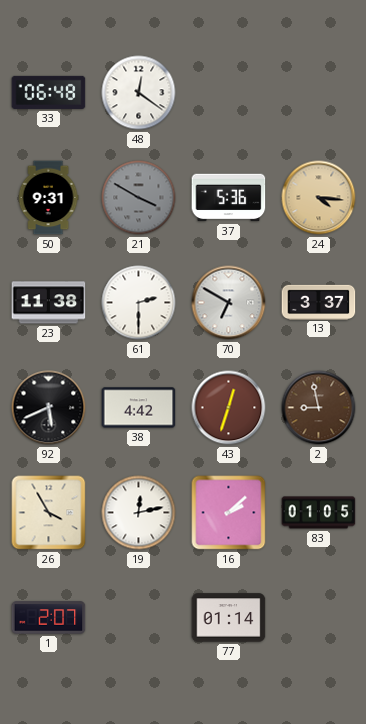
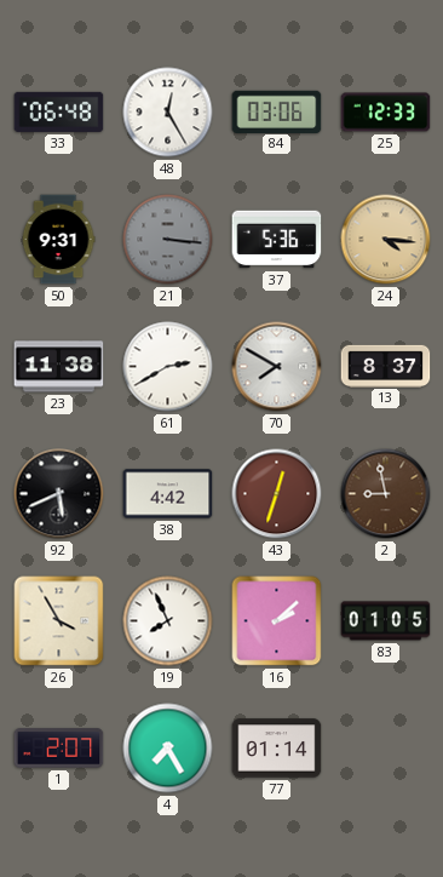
48: 12:21 -> 12:25 (168, 113)
84: none -> 03:06 (277, 111)
25: none -> 12:33 (386, 113)
21: 3:50 -> 3:16 (168, 240)
61: 2:30 -> 2:40 (168, 367)
70: 6:50 -> 7:50 (277, 367)
13: 3:37 -> 8:37 (386, 366)
19: 12:13 -> 7:56 (168, 621)
4: none -> 7:25 (168, 749)
